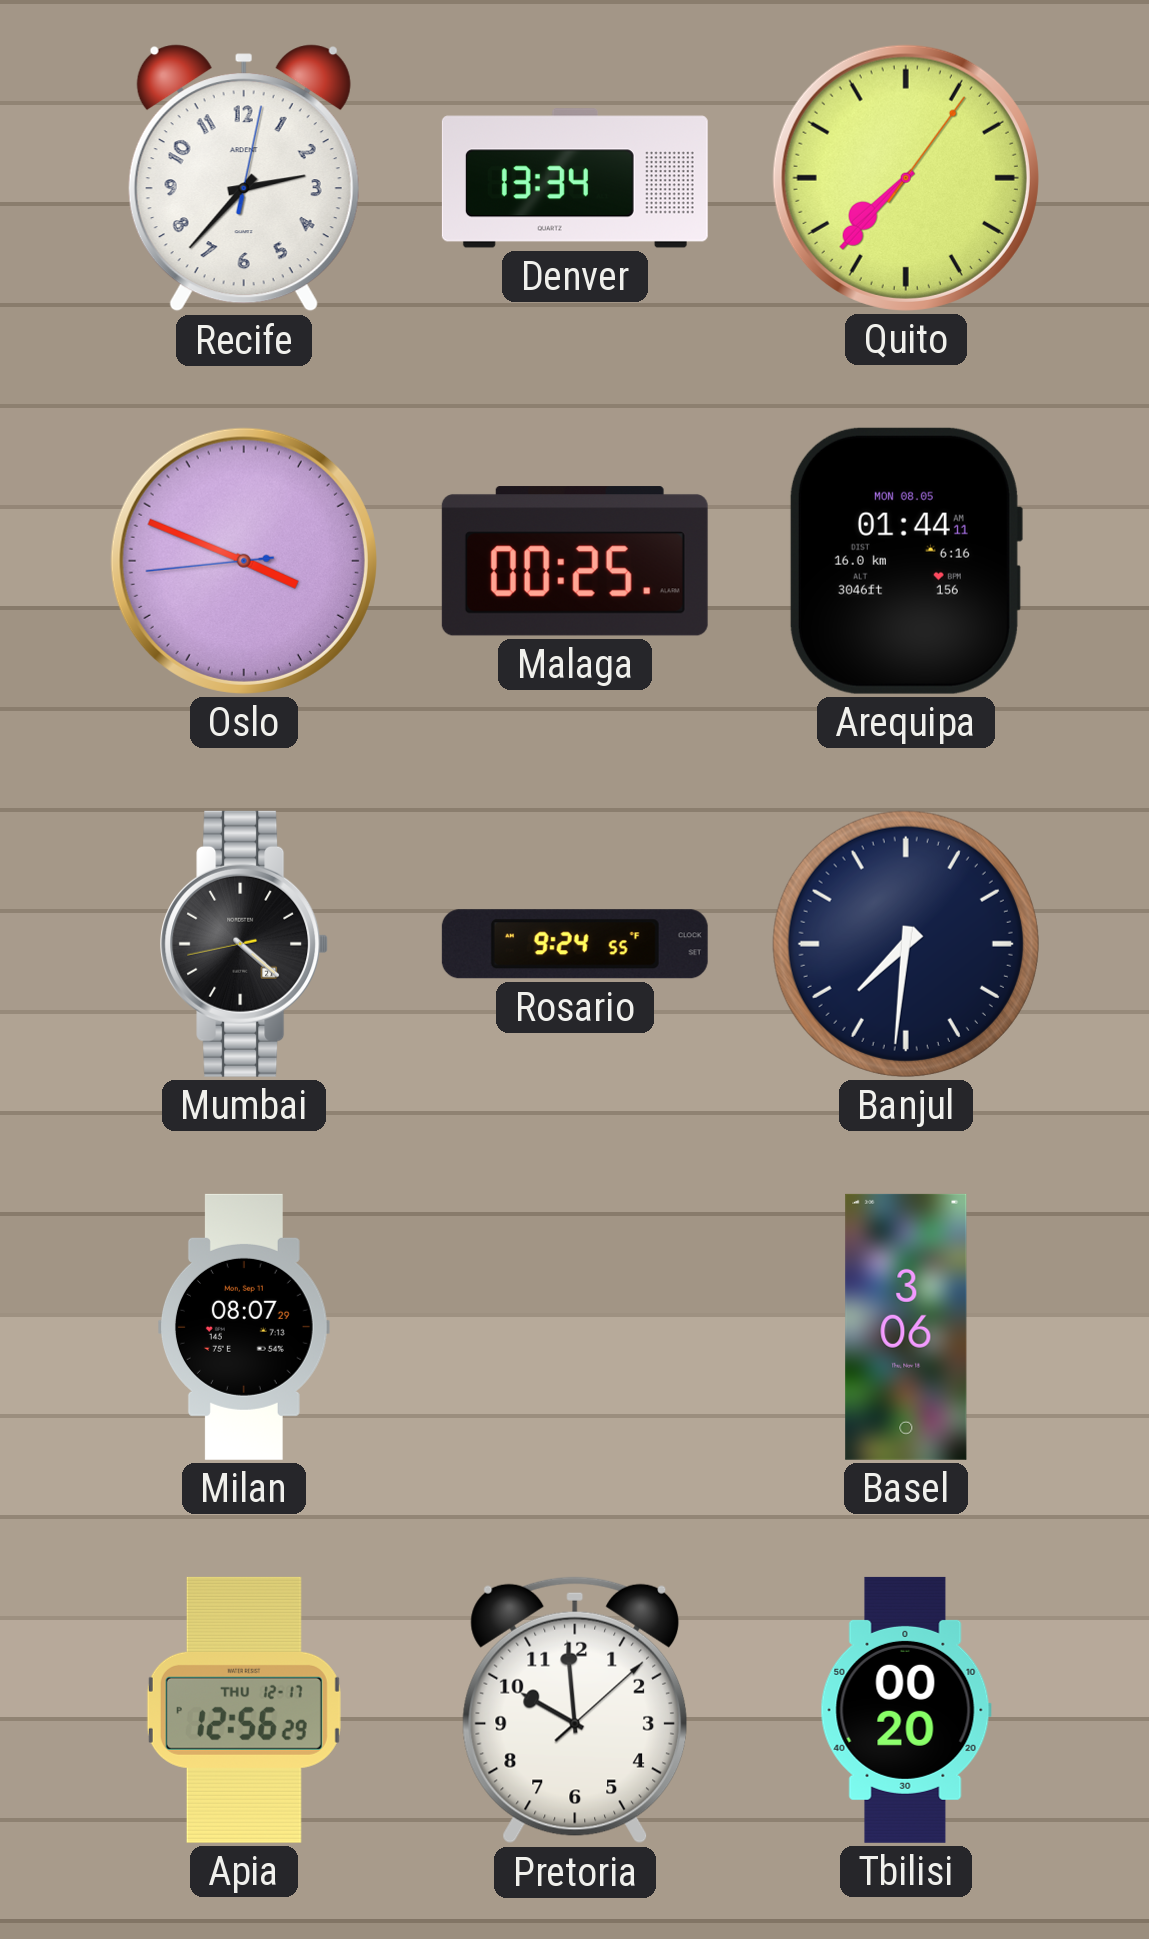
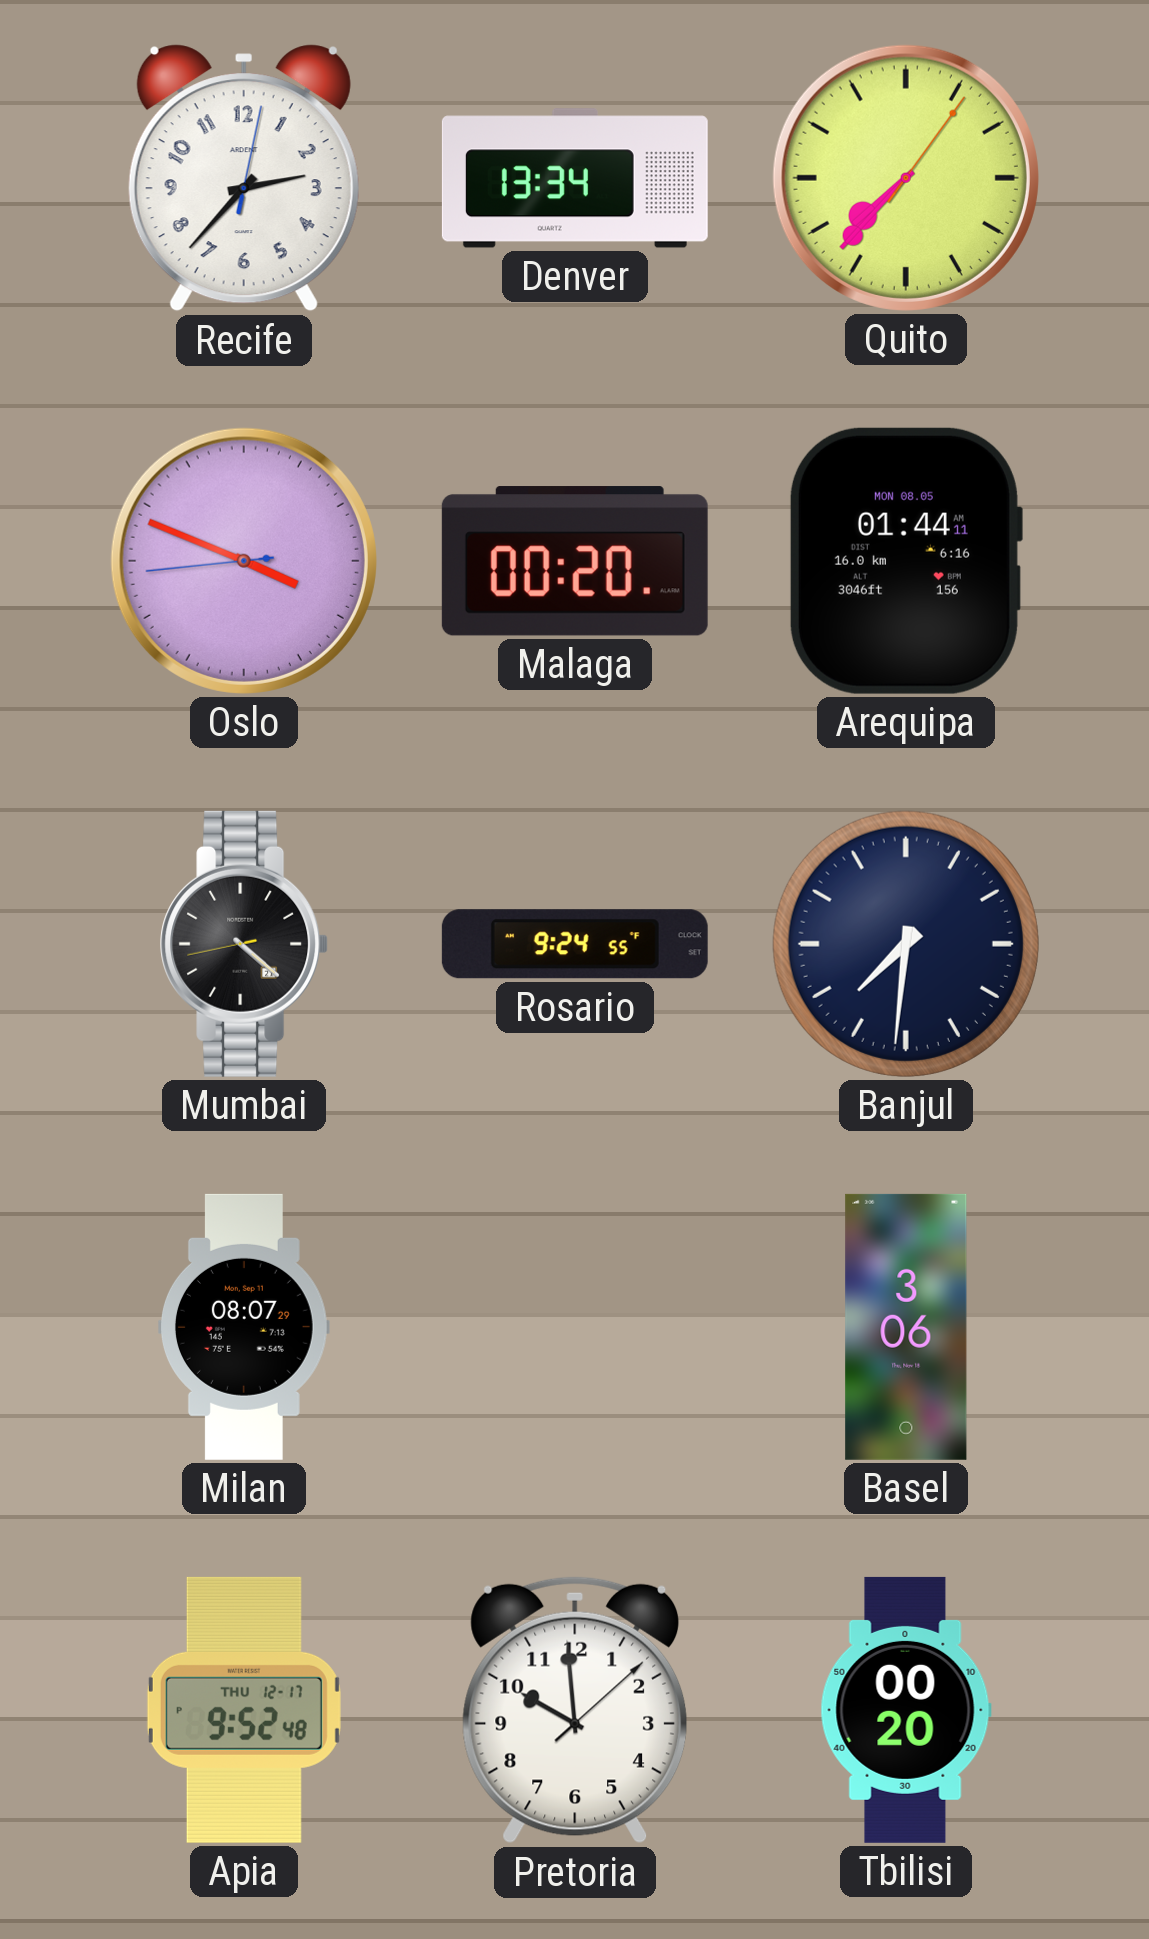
Malaga: 00:25 -> 00:20 (575, 561)
Apia: 12:56 -> 9:52 (244, 1710)
